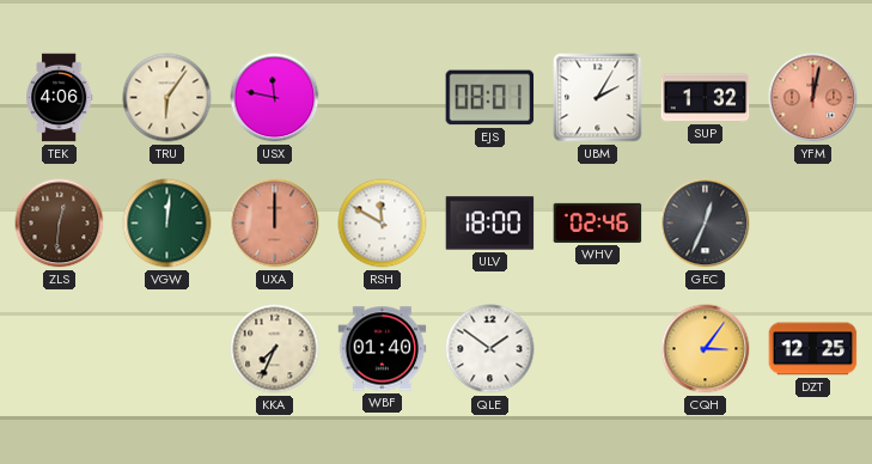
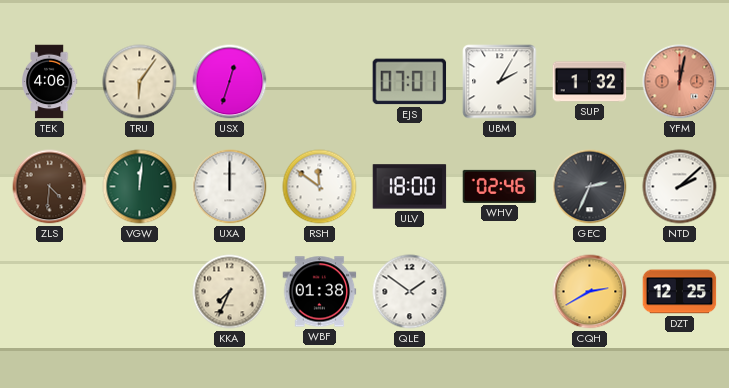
USX: 11:47 -> 12:33 (230, 82)
EJS: 08:01 -> 07:01 (410, 82)
ZLS: 12:31 -> 4:31 (50, 187)
UXA dial: salmon -> white (230, 187)
RSH: 11:50 -> 11:51 (320, 187)
GEC: 12:34 -> 2:34 (590, 187)
NTD: none -> 2:08 (680, 187)
WBF: 01:40 -> 01:38 (320, 292)
CQH: 3:06 -> 2:40 (590, 292)
